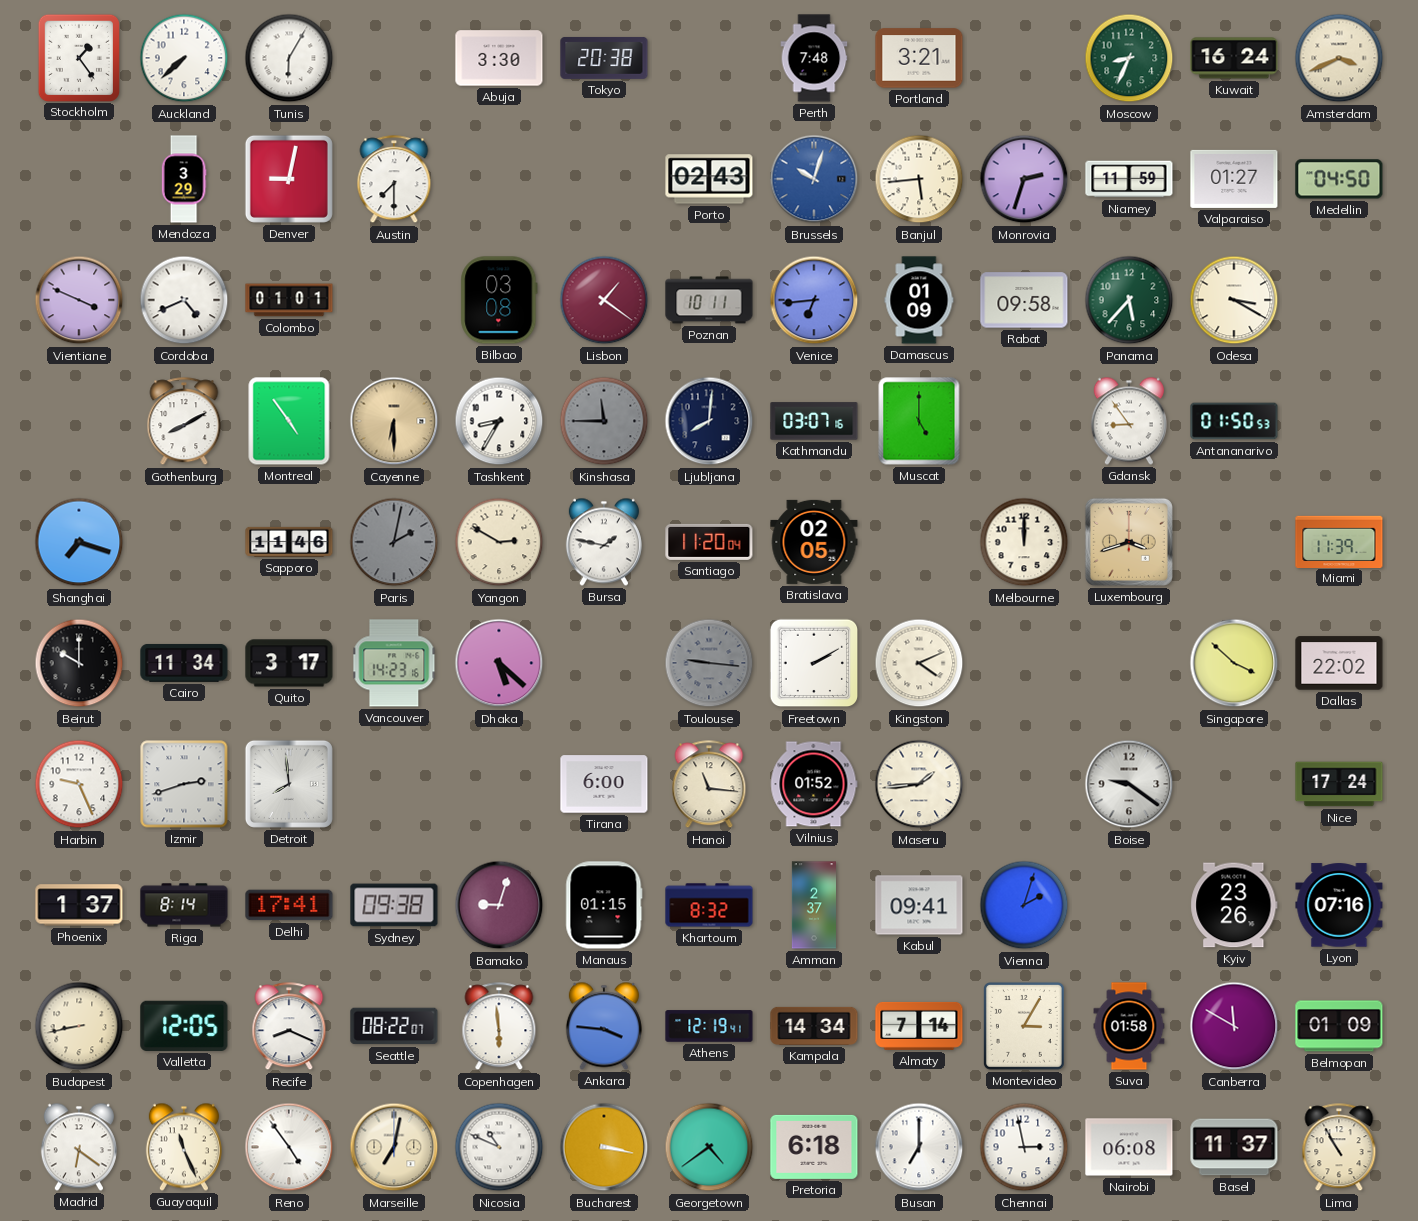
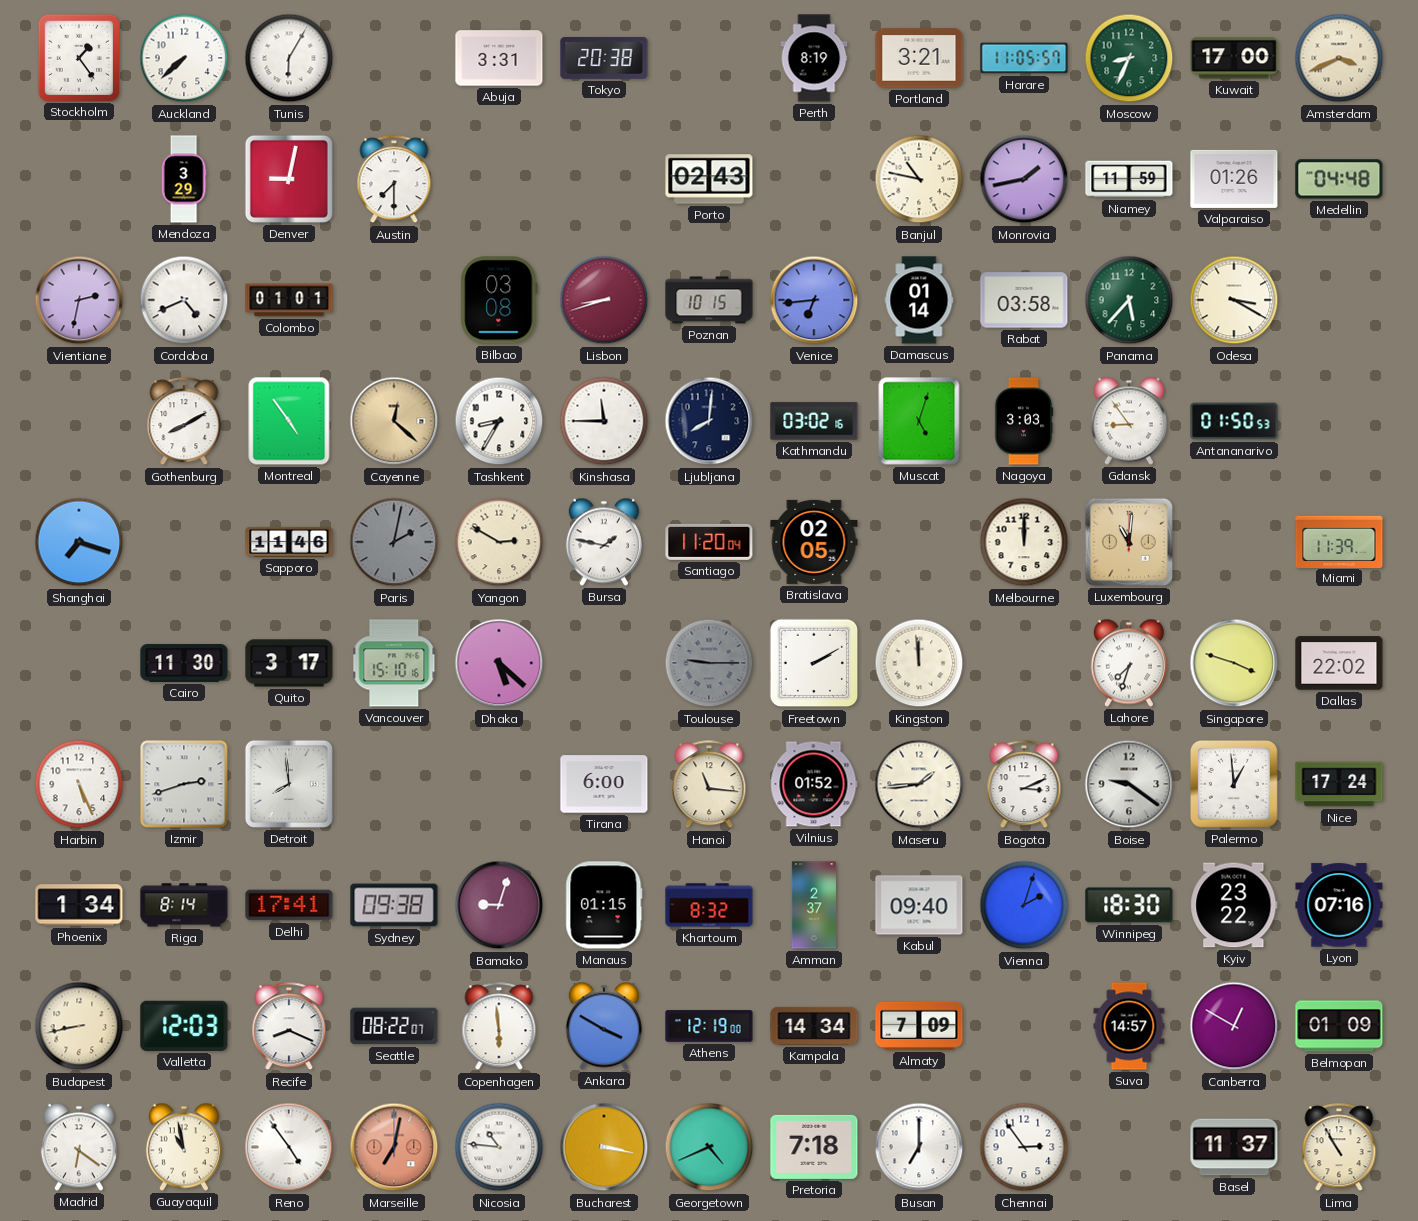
Abuja: 3:30 -> 3:31 (499, 58)
Perth: 7:48 -> 8:19 (814, 58)
Harare: none -> 11:05 (1024, 58)
Kuwait: 16:24 -> 17:00 (1234, 58)
Brussels: 10:03 -> none (814, 179)
Banjul: 5:44 -> 10:47 (919, 179)
Monrovia: 2:33 -> 1:43 (1024, 179)
Valparaiso: 01:27 -> 01:26 (1234, 179)
Medellin: 04:50 -> 04:48 (1339, 179)
Vientiane: 3:49 -> 2:32 (79, 300)
Lisbon: 1:21 -> 8:42 (604, 300)
Poznan: 10:11 -> 10:15 (709, 300)
Damascus: 01:09 -> 01:14 (919, 300)
Rabat: 09:58 -> 03:58 (1024, 300)
Cayenne: 6:30 -> 12:22 (394, 421)
Kinshasa dial: grey -> white (604, 421)
Kathmandu: 03:07 -> 03:02 (814, 421)
Muscat: 5:00 -> 5:03 (919, 421)
Nagoya: none -> 3:03 (1024, 421)
Luxembourg: 3:42 -> 11:01 (1129, 542)
Beirut: 10:00 -> none (79, 663)
Cairo: 11:34 -> 11:30 (184, 663)
Vancouver: 14:23 -> 15:10 (394, 663)
Toulouse: 9:16 -> 9:15 (709, 663)
Kingston: 4:11 -> 11:59 (919, 663)
Lahore: none -> 7:33 (1129, 663)
Singapore: 3:52 -> 3:48 (1234, 663)
Harbin: 9:26 -> 5:26 (79, 784)
Bogota: none -> 3:11 (1024, 785)
Palermo: none -> 12:59 (1234, 784)
Phoenix: 1:37 -> 1:34 (79, 905)
Kabul: 09:41 -> 09:40 (919, 905)
Winnipeg: none -> 18:30 (1129, 905)
Kyiv: 23:26 -> 23:22 (1234, 905)
Valletta: 12:05 -> 12:03 (184, 1026)
Ankara: 3:46 -> 3:50 (604, 1026)
Athens: 12:19:41 -> 12:19:00 (709, 1026)
Almaty: 7:14 -> 7:09 (919, 1026)
Montevideo: 3:05 -> none (1024, 1027)
Suva: 01:58 -> 14:57 (1129, 1026)
Canberra: 11:50 -> 12:50 (1234, 1026)
Guayaquil: 11:26 -> 10:58 (184, 1147)
Marseille dial: cream -> salmon (394, 1147)
Nicosia: 10:49 -> 10:46 (499, 1147)
Georgetown: 4:39 -> 4:41 (709, 1147)
Pretoria: 6:18 -> 7:18 (814, 1147)
Chennai: 2:58 -> 2:54 (1024, 1147)
Nairobi: 06:08 -> none (1129, 1147)
